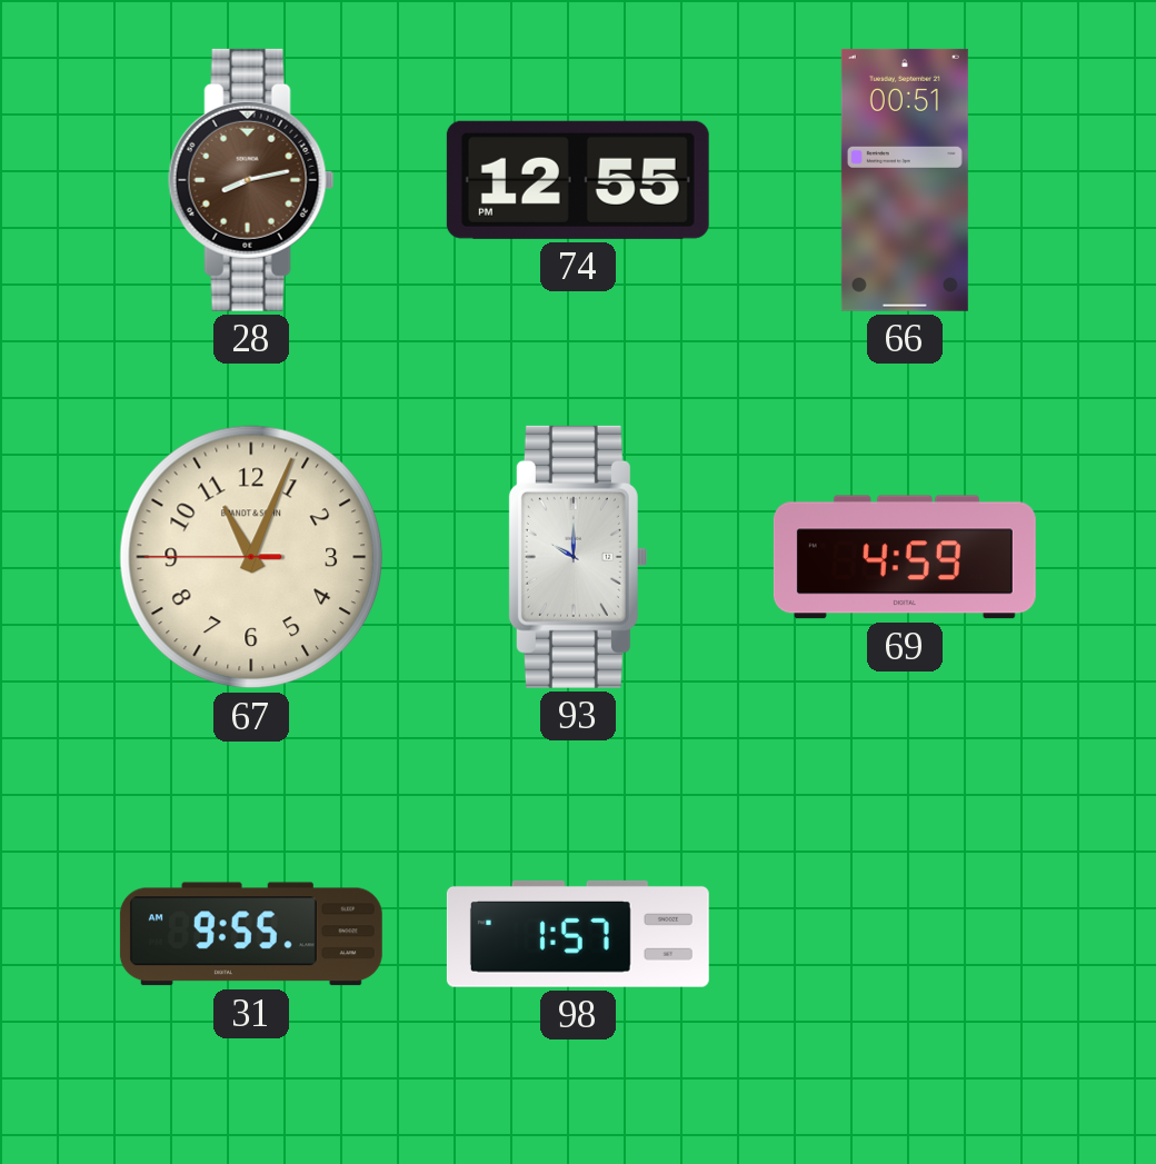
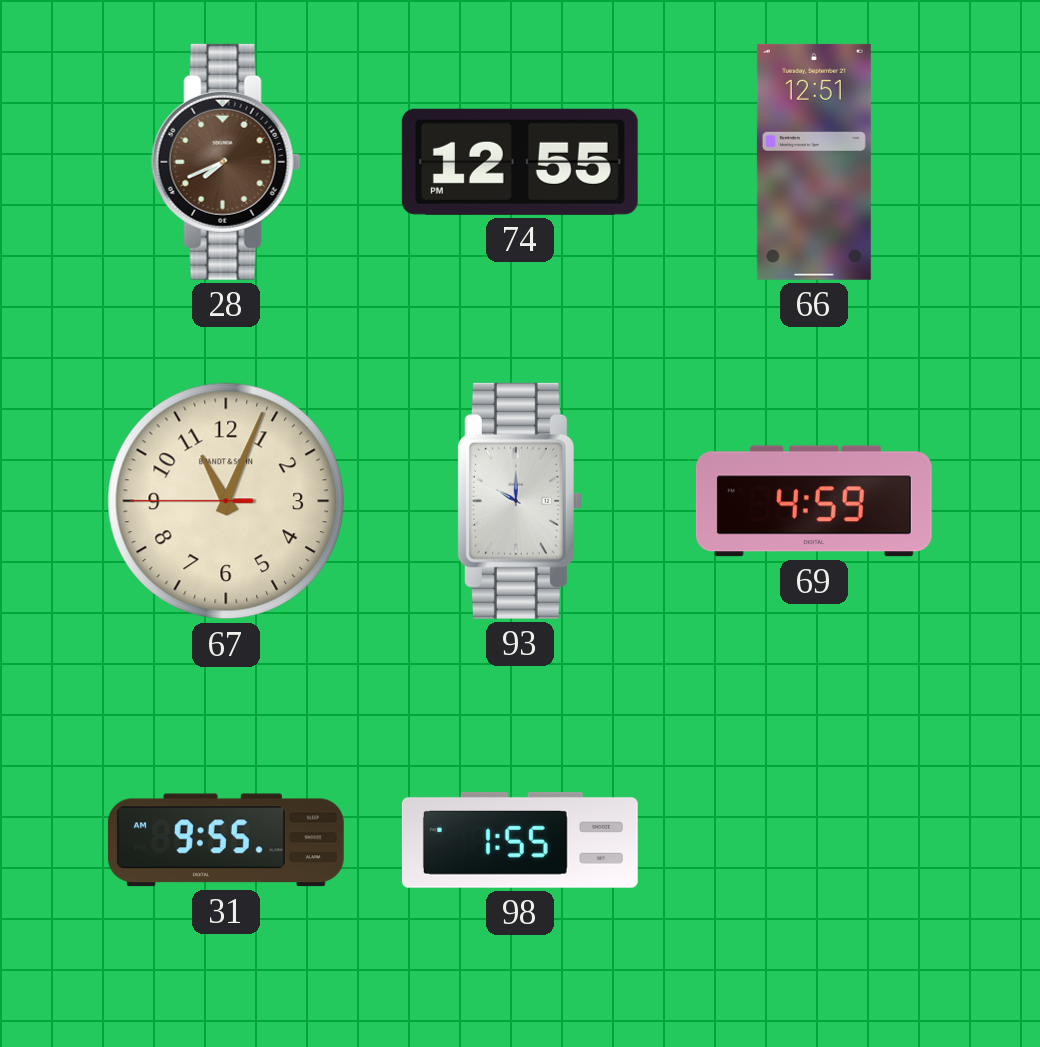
28: 8:13 -> 7:41 (226, 162)
66: 00:51 -> 12:51 (814, 162)
98: 1:57 -> 1:55 (520, 840)
